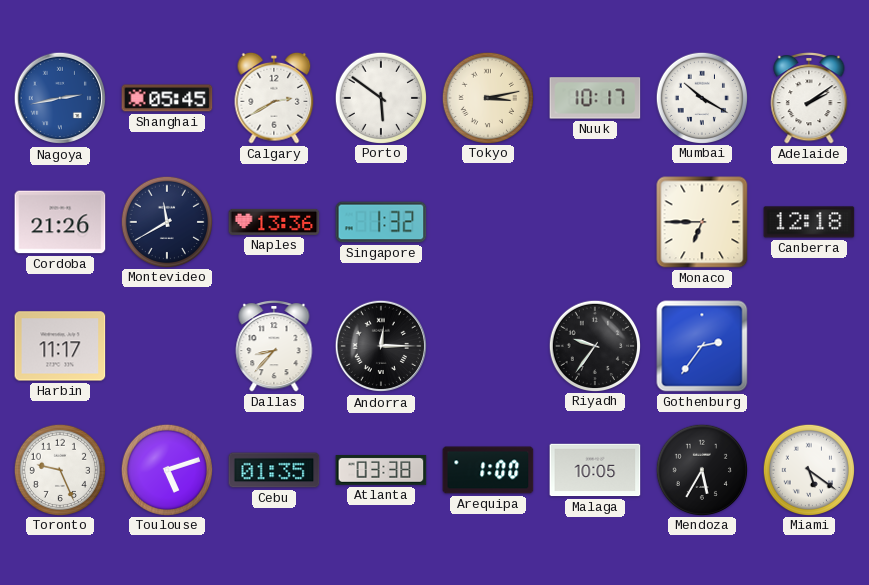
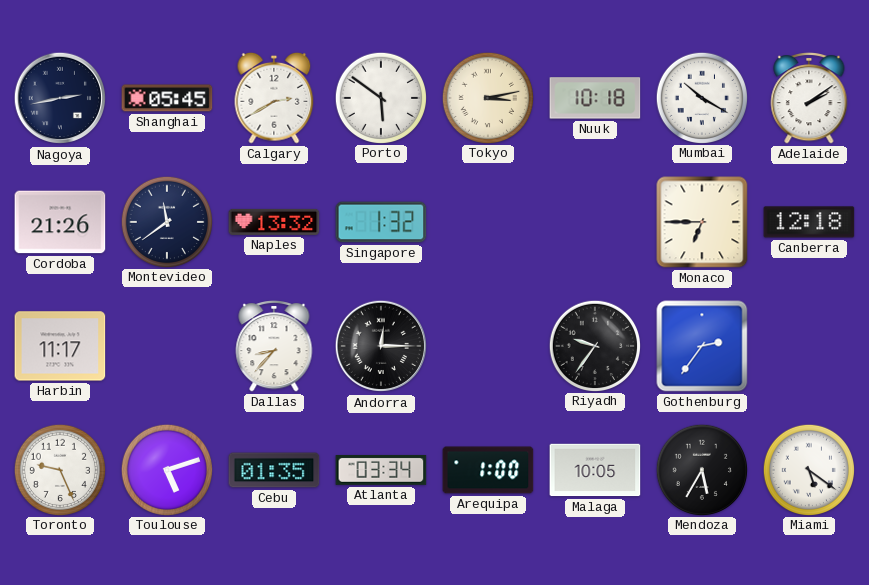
Nagoya dial: blue -> navy (60, 98)
Nuuk: 10:17 -> 10:18 (595, 98)
Montevideo: 11:40 -> 11:39 (166, 221)
Naples: 13:36 -> 13:32 (274, 222)
Atlanta: 03:38 -> 03:34 (381, 470)
